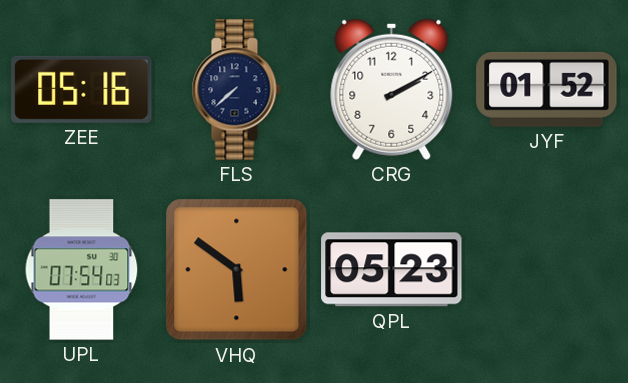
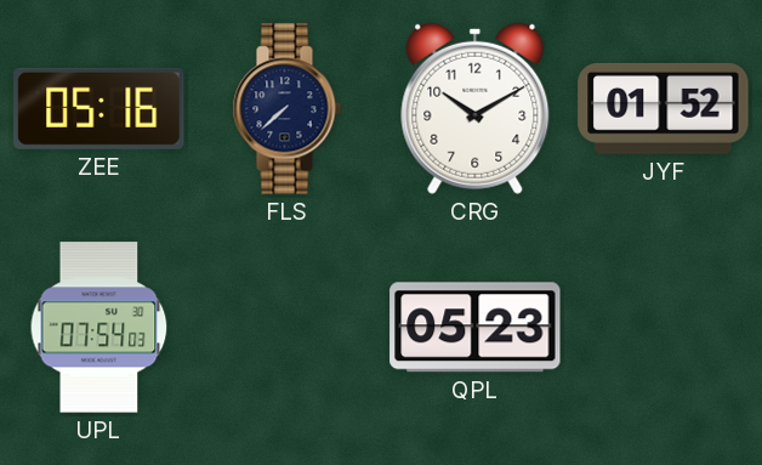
CRG: 2:10 -> 10:10 (476, 108)
VHQ: 5:51 -> none (237, 270)
